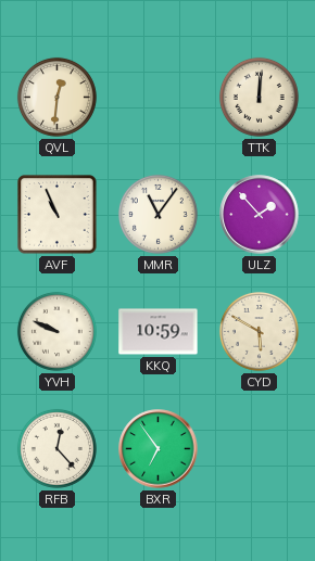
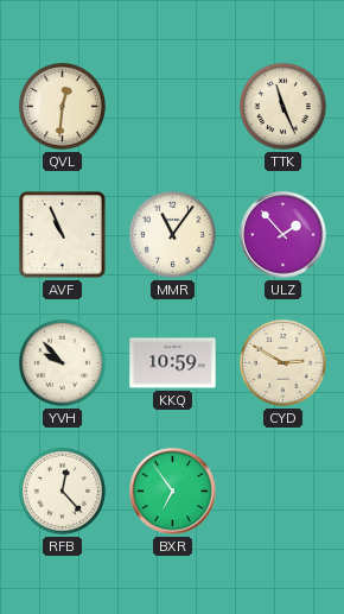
TTK: 12:01 -> 11:26 (282, 106)
YVH: 9:49 -> 9:53 (62, 362)
CYD: 5:50 -> 2:50 (282, 362)
